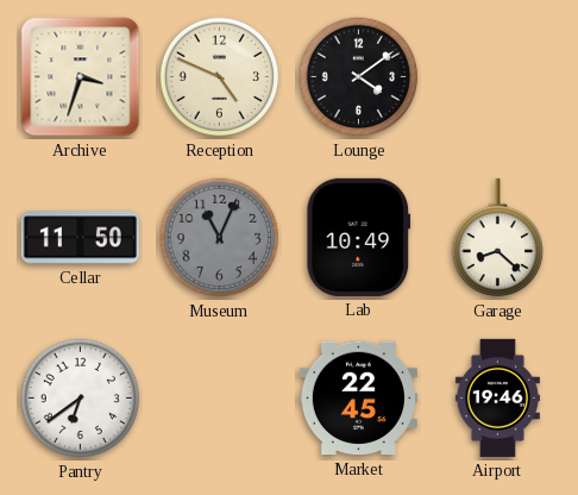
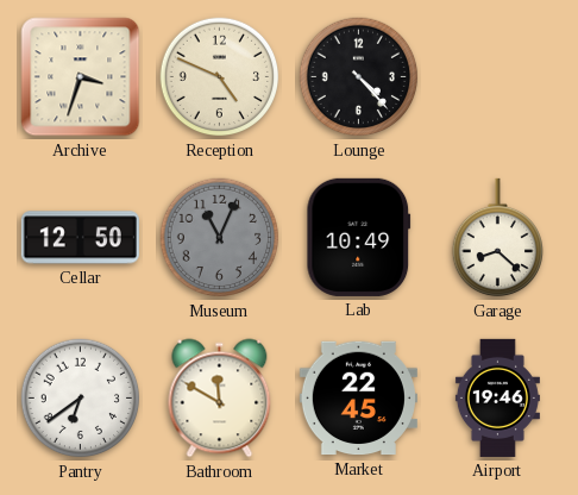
Lounge: 4:09 -> 4:23 (359, 77)
Cellar: 11:50 -> 12:50 (80, 238)
Bathroom: none -> 11:50 (220, 399)
